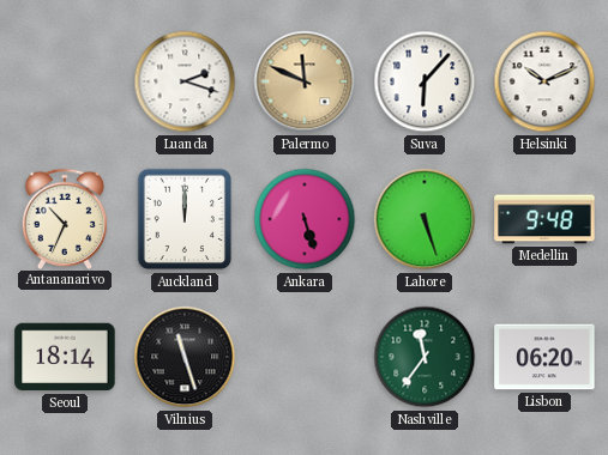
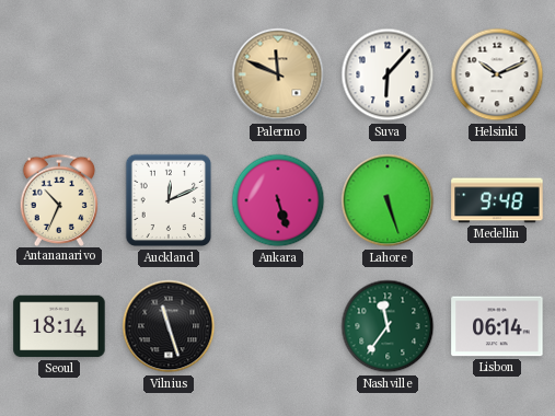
Luanda: 2:18 -> none (185, 81)
Auckland: 12:00 -> 12:11 (169, 200)
Lisbon: 06:20 -> 06:14 (497, 326)
